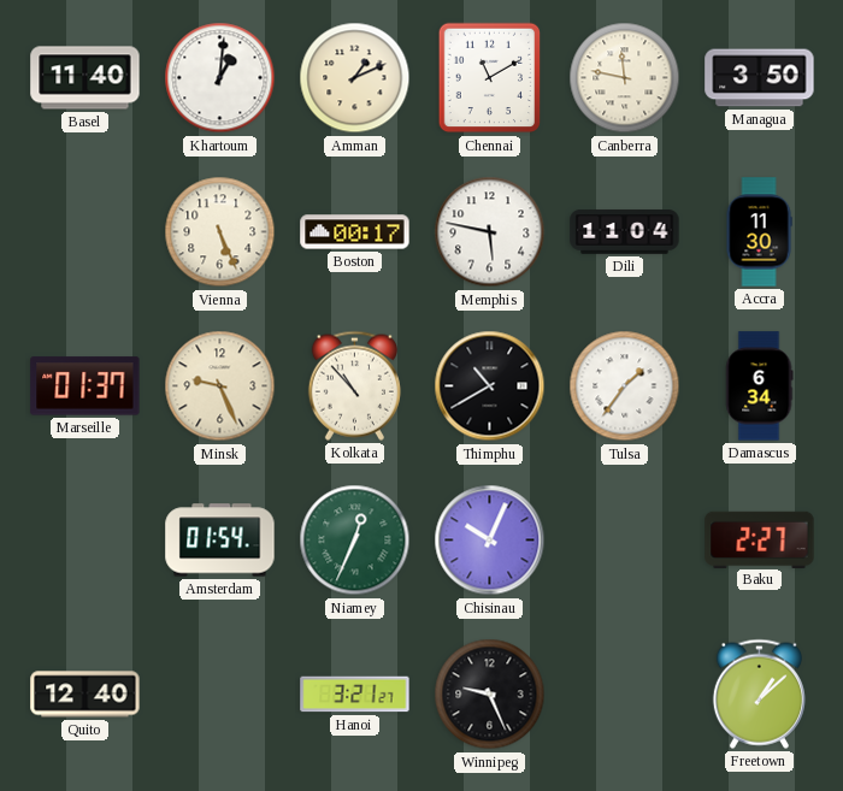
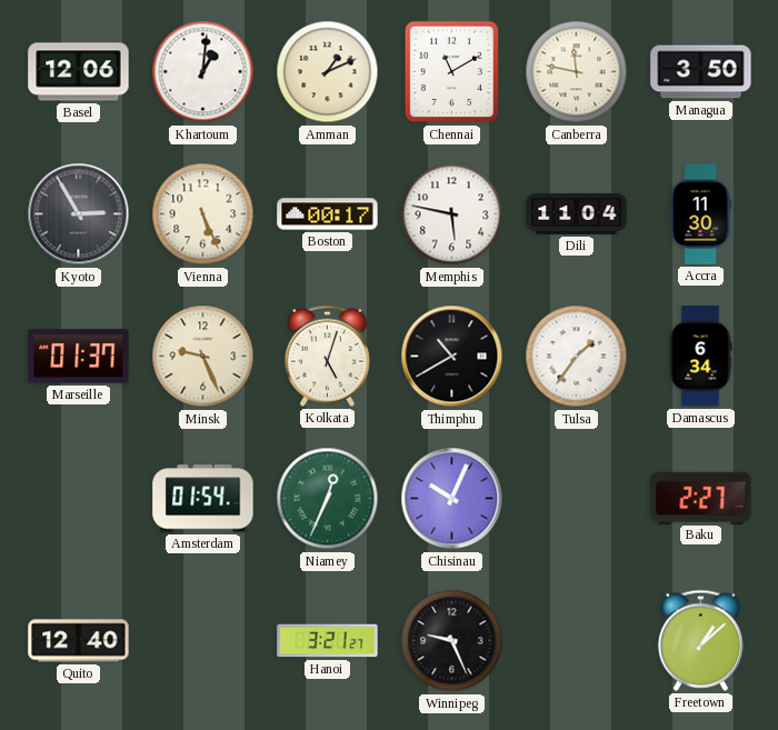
Basel: 11:40 -> 12:06 (79, 72)
Kyoto: none -> 2:55 (79, 214)
Kolkata: 10:53 -> 5:03 (327, 356)
